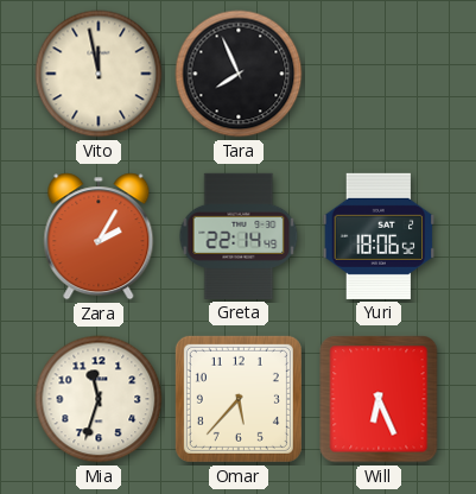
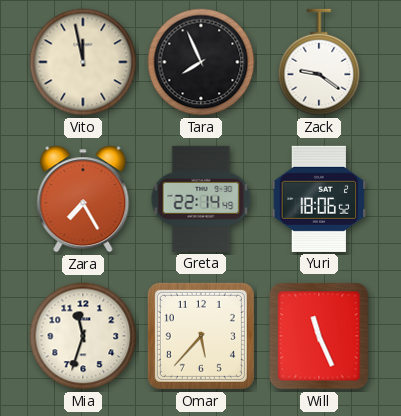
Zack: none -> 9:21 (319, 62)
Zara: 2:05 -> 7:25 (83, 199)
Will: 6:26 -> 11:26 (319, 336)
